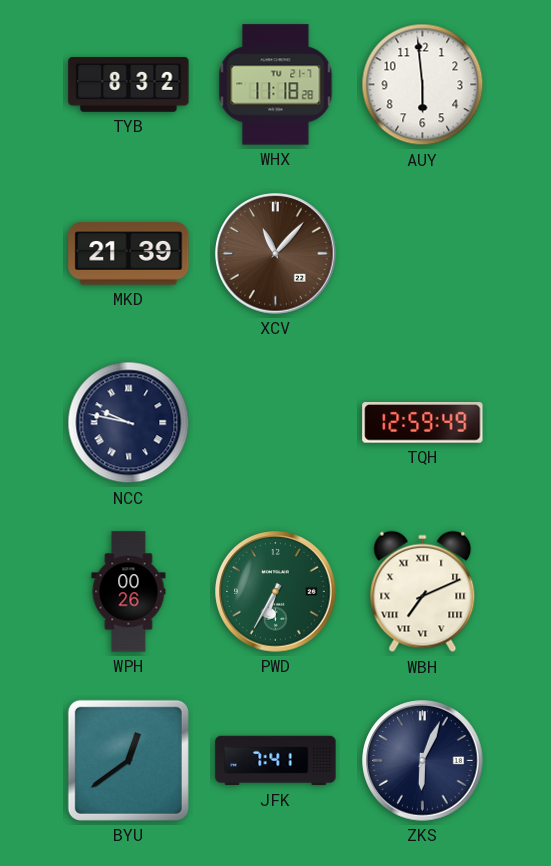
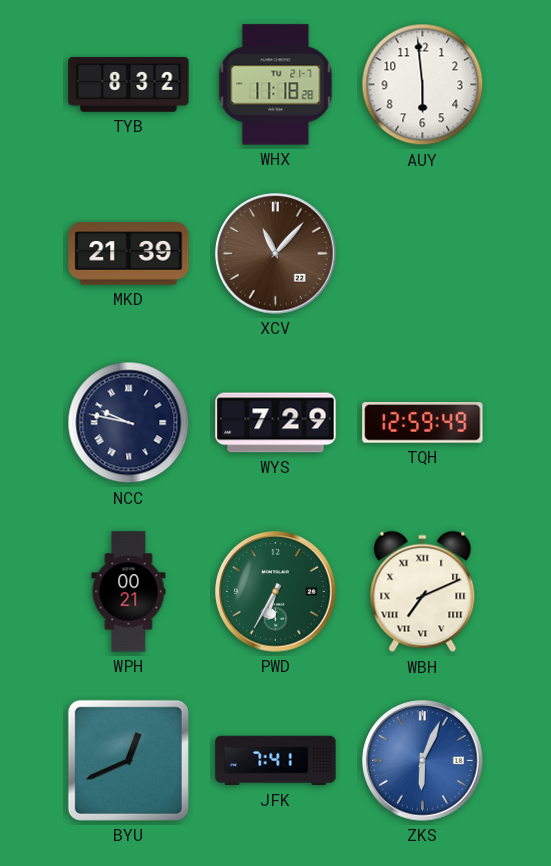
WYS: none -> 7:29 (276, 423)
WPH: 00:26 -> 00:21 (129, 592)
BYU: 12:39 -> 12:41 (128, 760)
ZKS dial: navy -> blue (423, 761)
